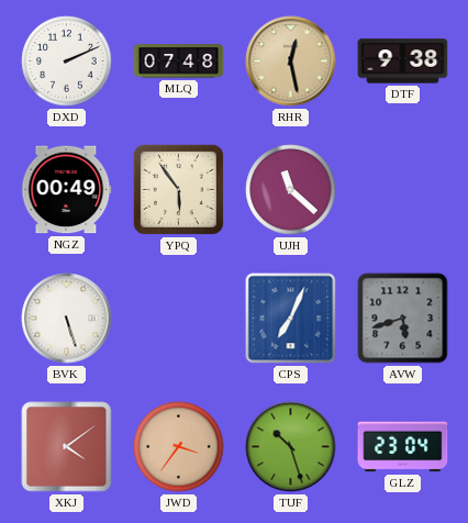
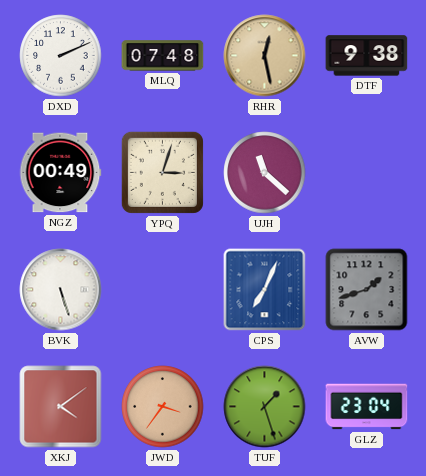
YPQ: 5:54 -> 3:03 (162, 172)
AVW: 5:42 -> 1:42 (367, 290)
TUF: 10:27 -> 1:27 (265, 407)
